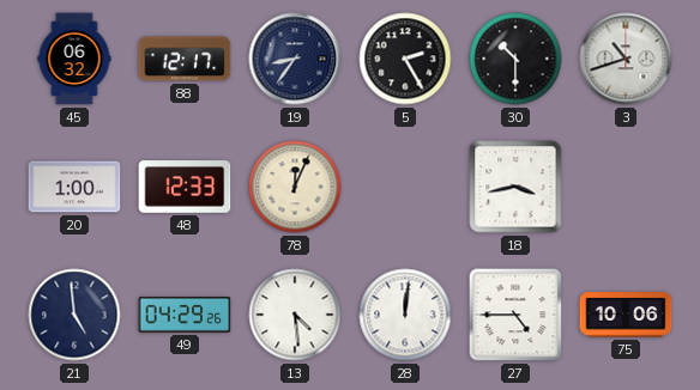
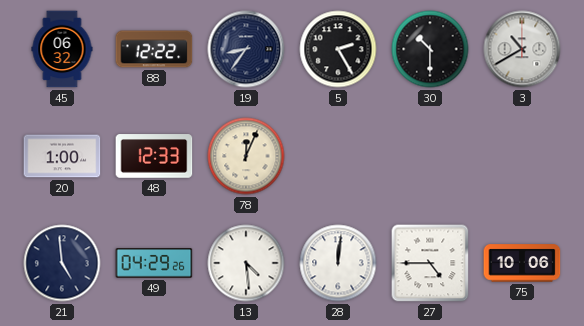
88: 12:17 -> 12:22 (154, 49)
3: 10:42 -> 10:40 (522, 49)
18: 3:43 -> none (515, 187)
